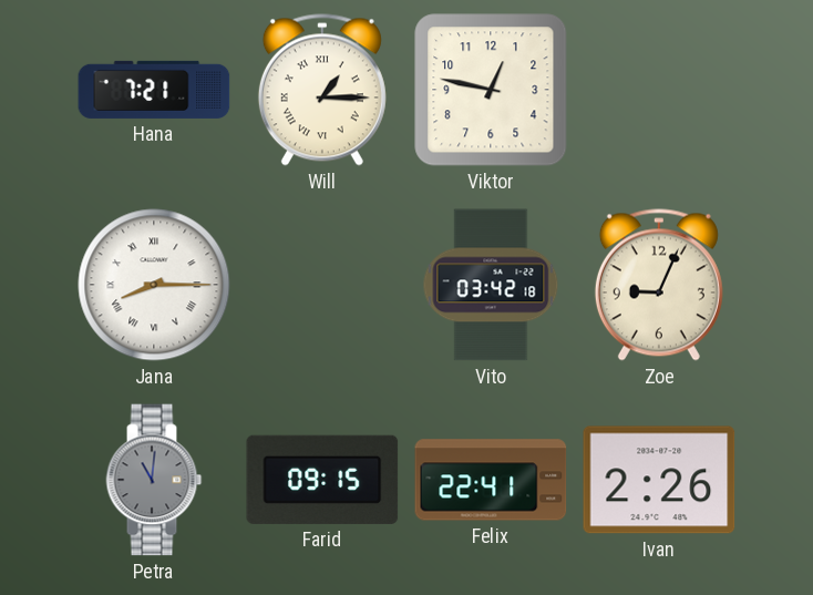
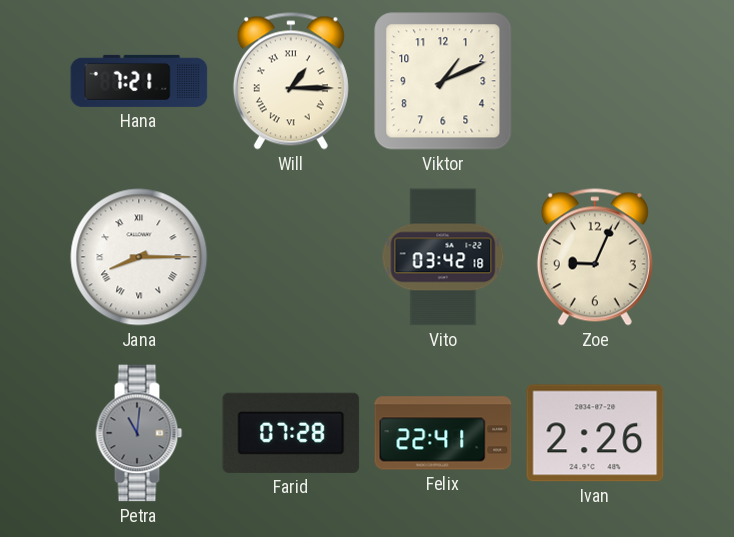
Viktor: 12:47 -> 1:11 (443, 81)
Farid: 09:15 -> 07:28 (291, 433)
